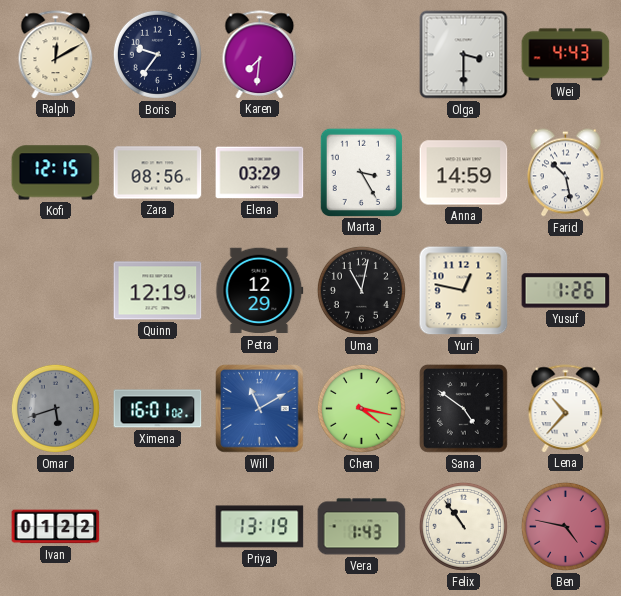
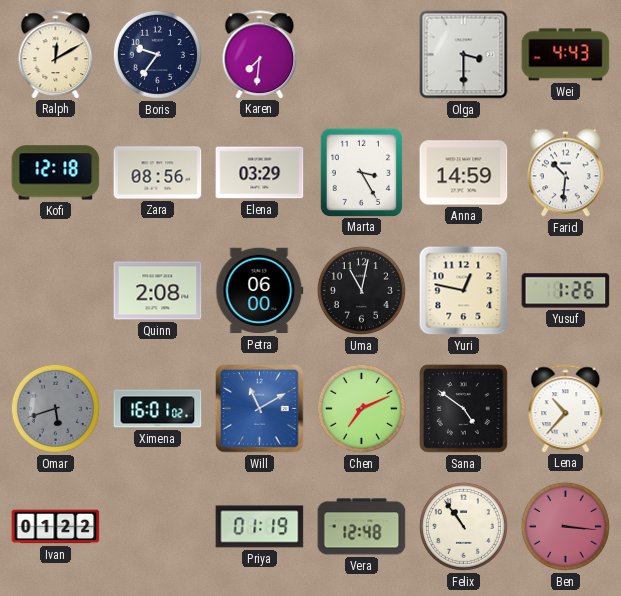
Kofi: 12:15 -> 12:18 (56, 173)
Farid: 10:28 -> 10:31 (566, 173)
Quinn: 12:19 -> 2:08 (158, 291)
Petra: 12:29 -> 06:00 (260, 291)
Chen: 4:17 -> 7:11 (361, 408)
Priya: 13:19 -> 01:19 (260, 527)
Vera: 1:43 -> 12:48 (362, 527)
Ben: 4:47 -> 3:16 (565, 526)
